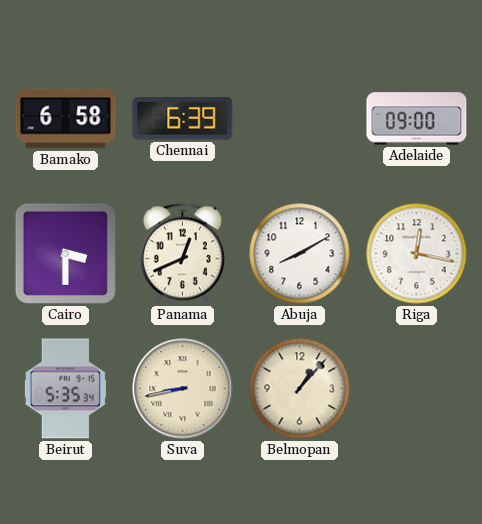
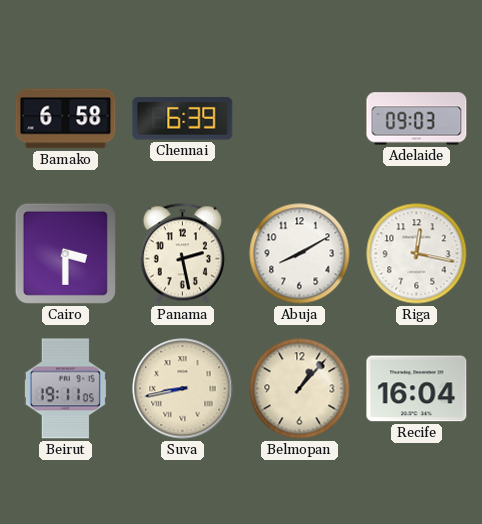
Adelaide: 09:00 -> 09:03 (417, 119)
Panama: 12:41 -> 2:28 (182, 254)
Beirut: 5:35 -> 19:11 (65, 389)
Recife: none -> 16:04 (417, 389)
